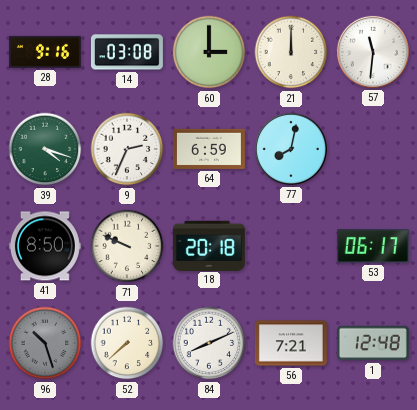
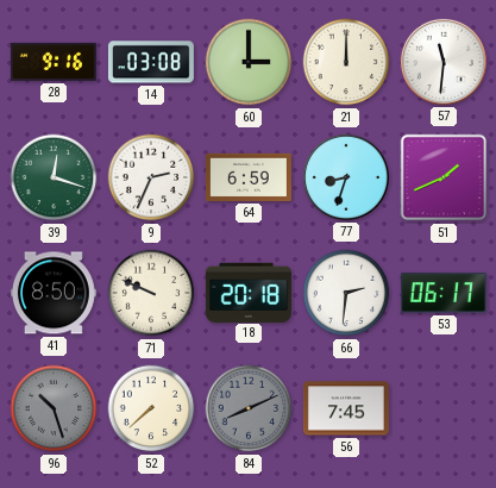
39: 4:18 -> 12:18 (54, 177)
77: 8:02 -> 8:33 (346, 177)
51: none -> 1:41 (444, 177)
66: none -> 2:31 (346, 293)
84 dial: white -> grey (249, 408)
56: 7:21 -> 7:45 (346, 408)
1: 12:48 -> none (373, 343)
